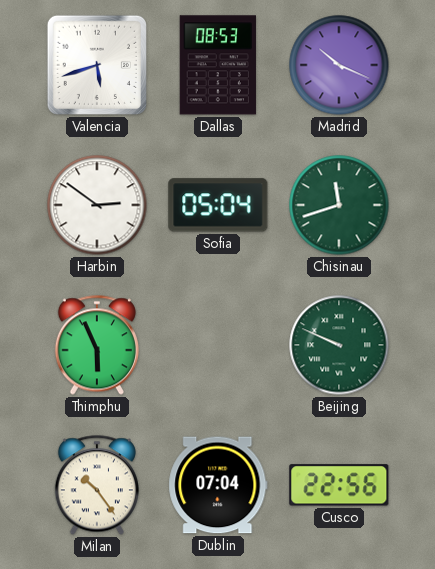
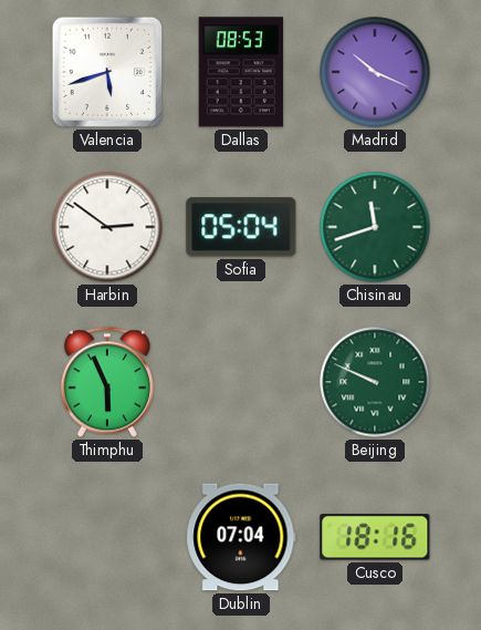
Milan: 10:24 -> none (97, 485)
Cusco: 22:56 -> 18:16 (375, 537)
